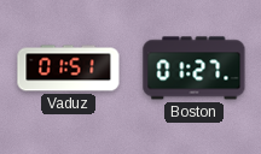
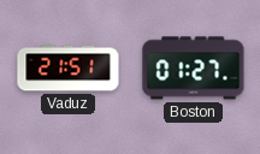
Vaduz: 01:51 -> 21:51 (69, 69)
